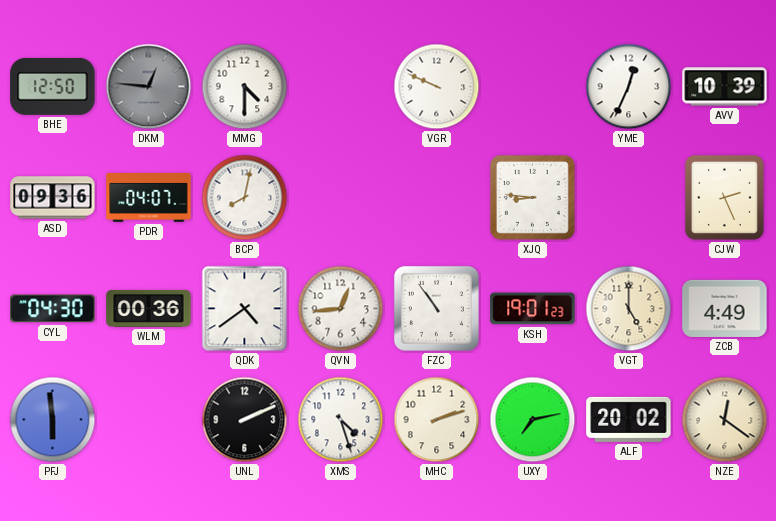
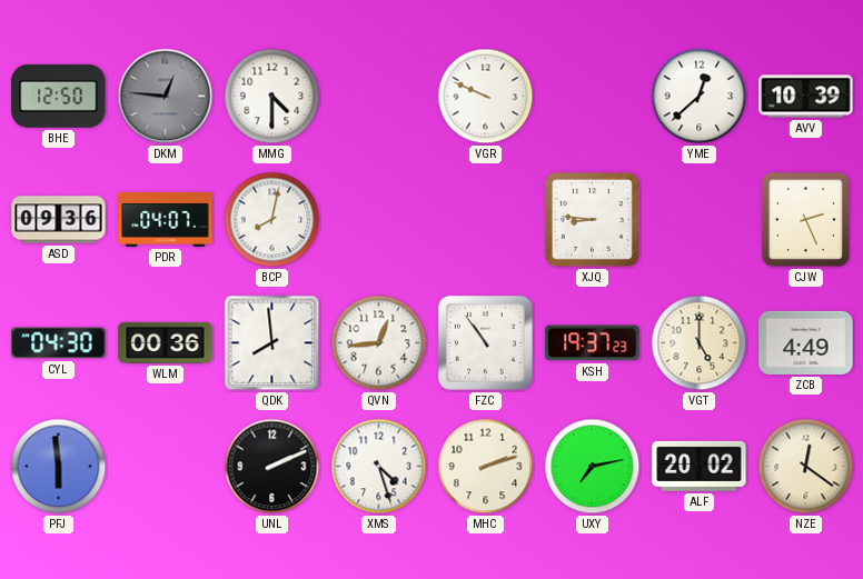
YME: 12:34 -> 12:38 (700, 97)
QDK: 4:39 -> 7:59 (272, 343)
KSH: 19:01 -> 19:37 (593, 343)
